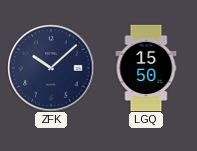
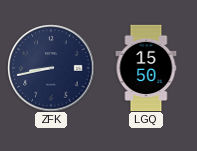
ZFK: 10:08 -> 8:43 (51, 68)
